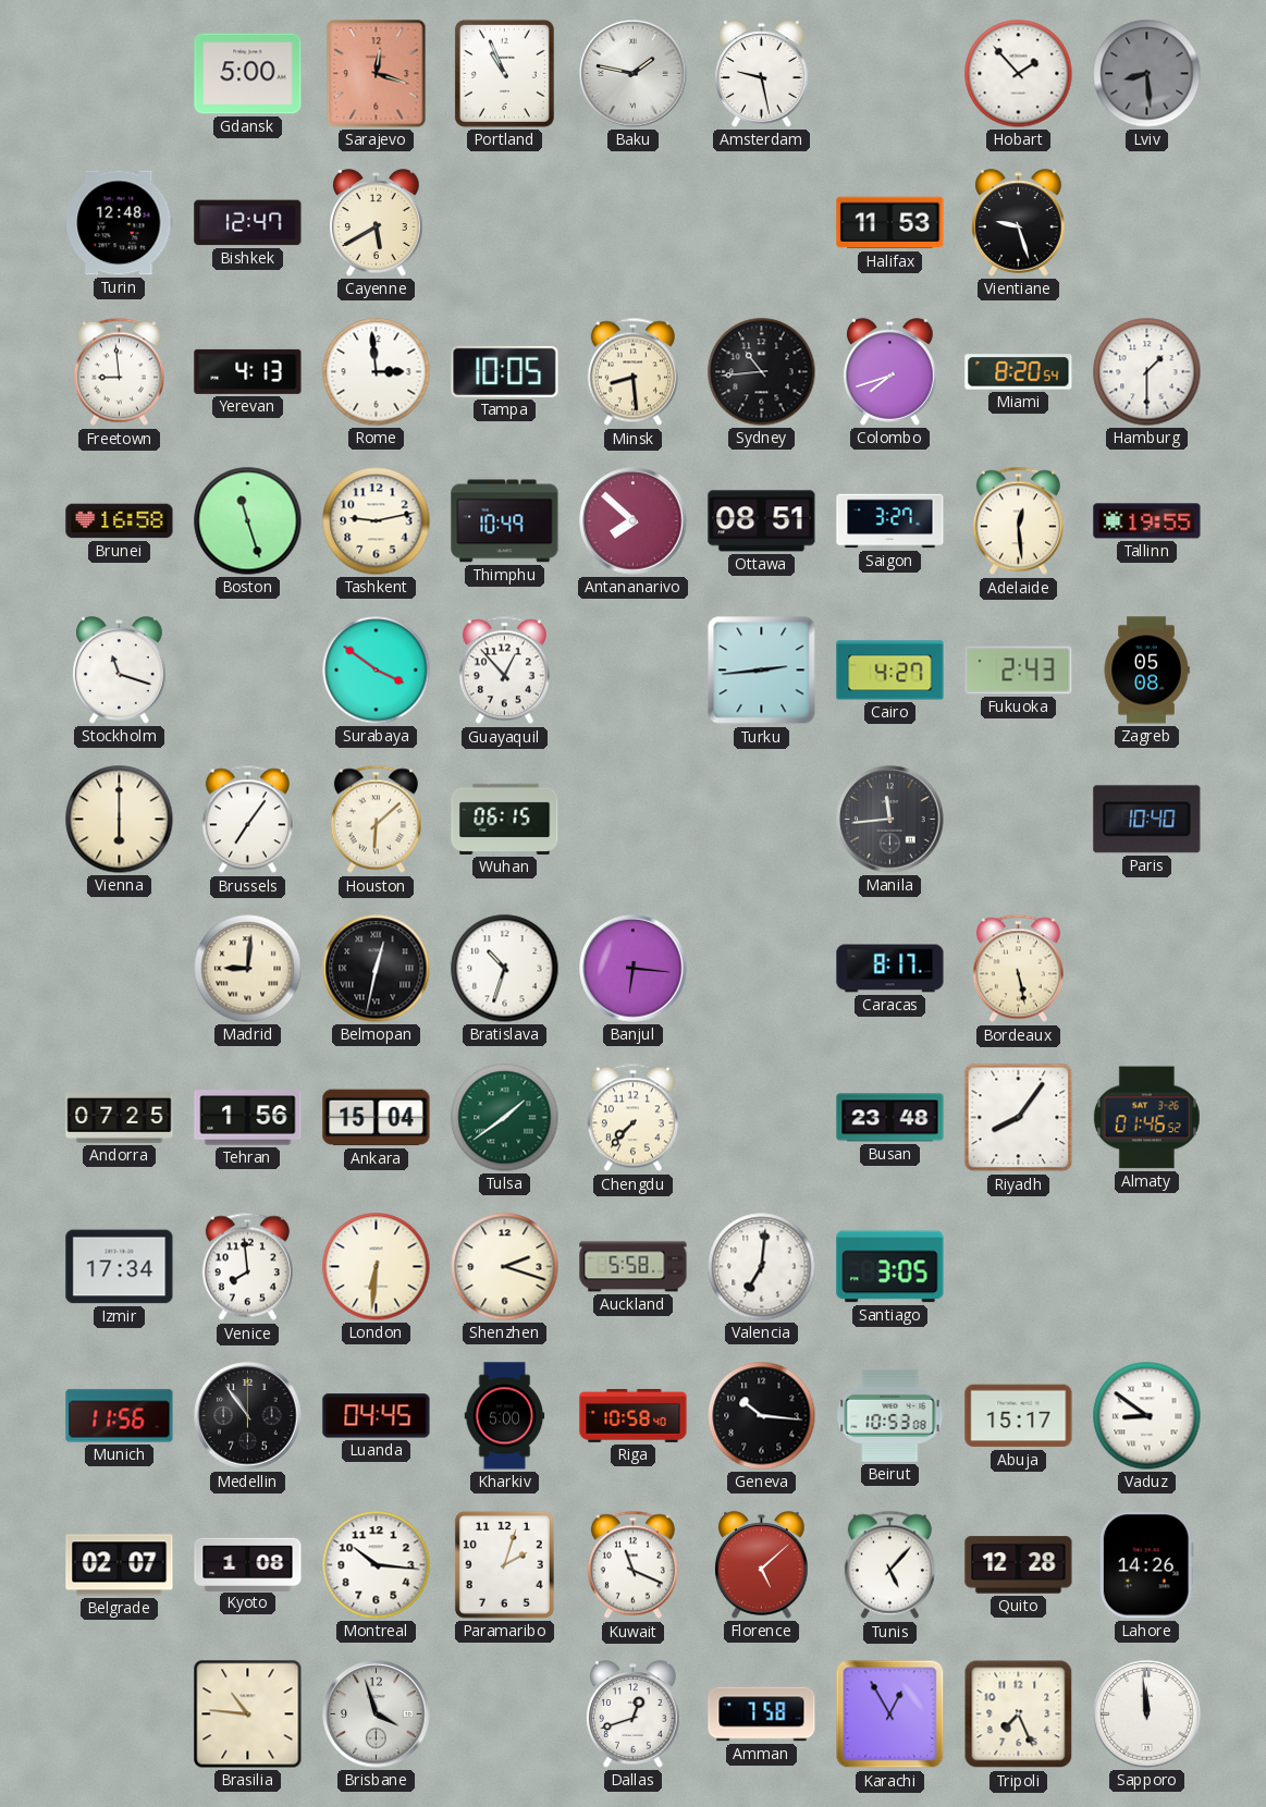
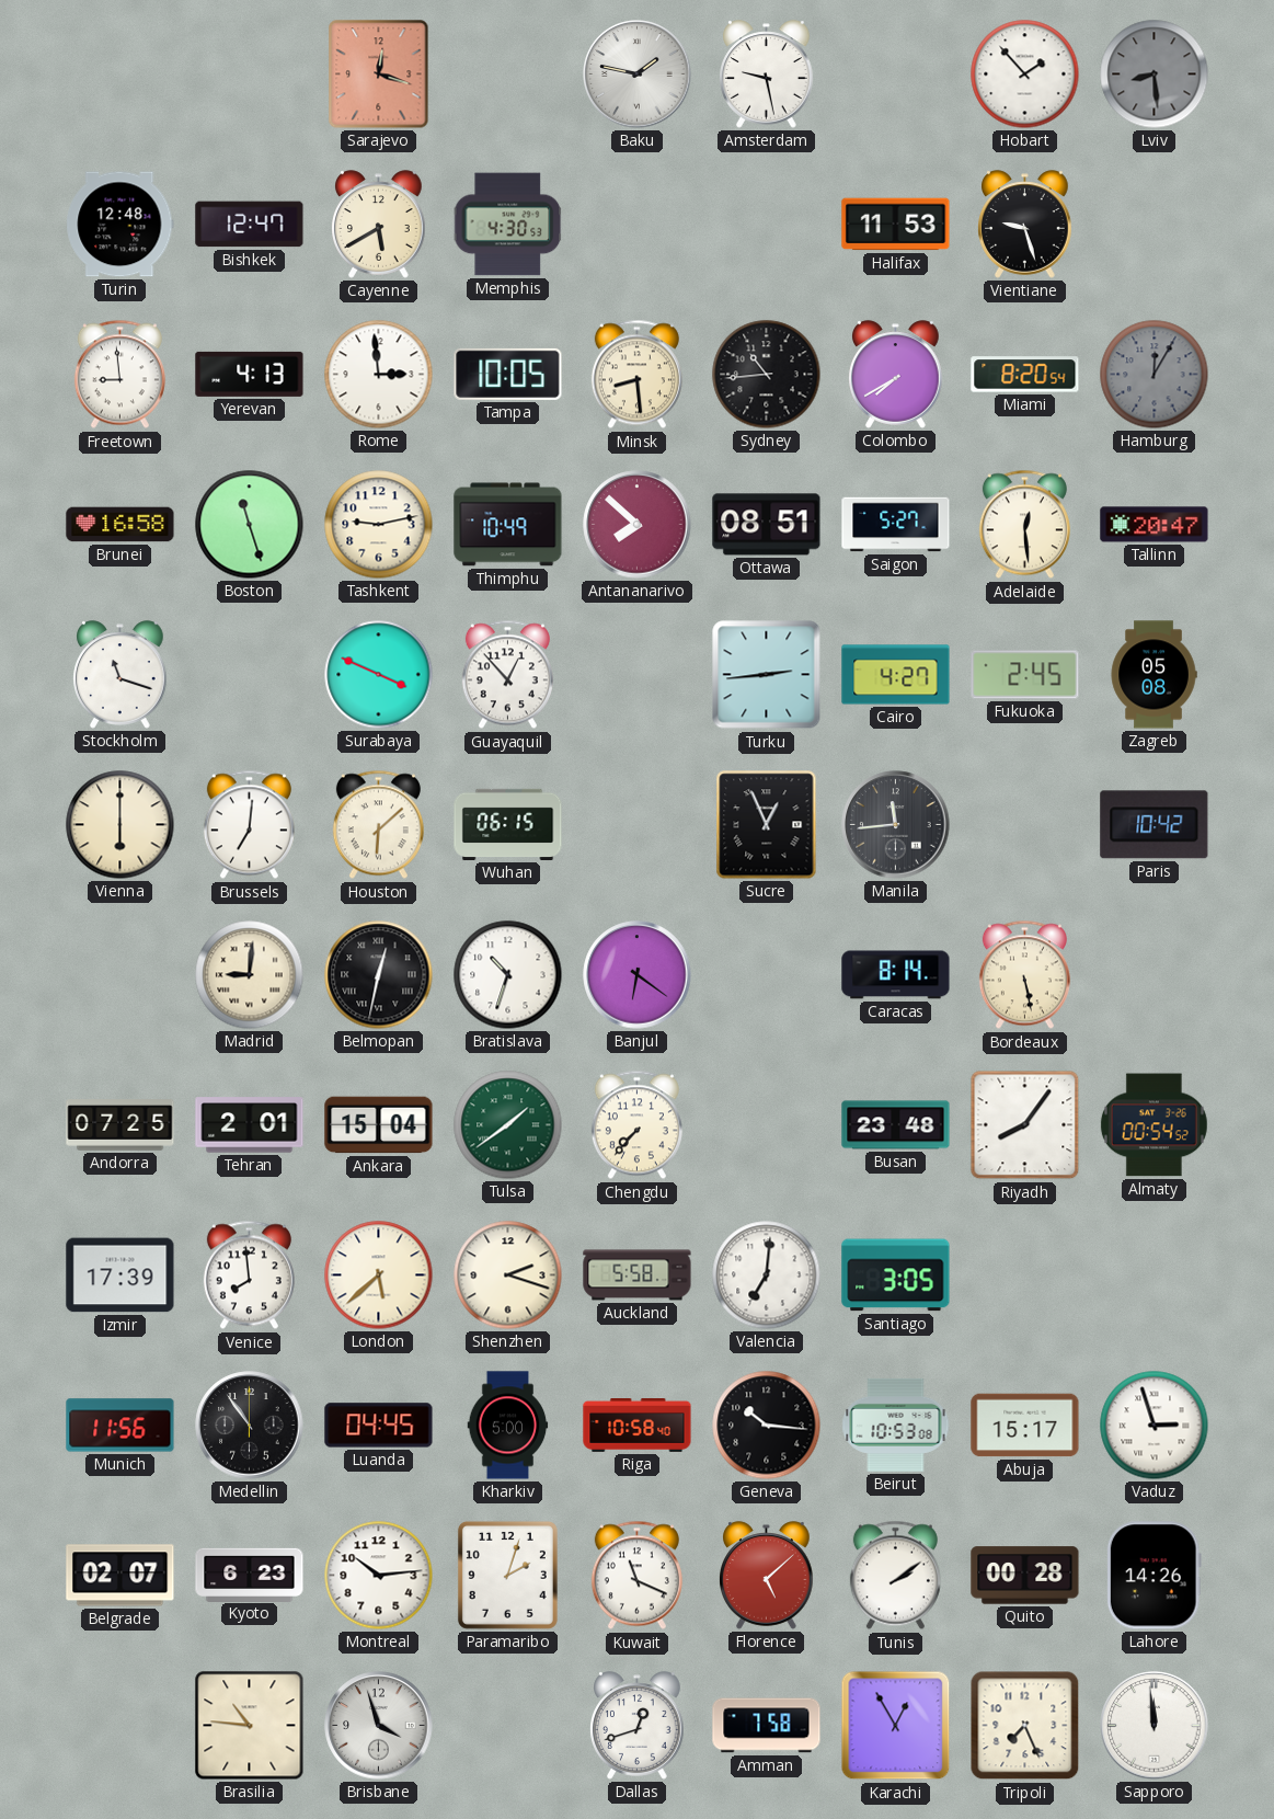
Gdansk: 5:00 -> none (248, 74)
Portland: 10:56 -> none (504, 73)
Memphis: none -> 4:30 (508, 225)
Colombo: 7:42 -> 7:40 (896, 375)
Hamburg: 1:30 -> 12:05 (1155, 375)
Hamburg dial: white -> grey (1155, 375)
Saigon: 3:27 -> 5:27 (896, 525)
Tallinn: 19:55 -> 20:47 (1155, 525)
Surabaya: 3:51 -> 3:49 (379, 675)
Fukuoka: 2:43 -> 2:45 (1025, 675)
Brussels: 7:06 -> 7:01 (249, 825)
Sucre: none -> 12:56 (767, 825)
Paris: 10:40 -> 10:42 (1155, 825)
Banjul: 6:16 -> 6:21 (638, 975)
Caracas: 8:17 -> 8:14 (896, 975)
Tehran: 1:56 -> 2:01 (250, 1125)
Almaty: 01:46 -> 00:54 (1154, 1125)
Izmir: 17:34 -> 17:39 (120, 1275)
London: 6:31 -> 5:38 (379, 1275)
Vaduz: 8:51 -> 2:57 (1155, 1426)
Kyoto: 1:08 -> 6:23 (250, 1575)
Montreal: 10:16 -> 10:14 (379, 1576)
Tunis: 5:07 -> 2:09 (895, 1576)
Quito: 12:28 -> 00:28 (1025, 1576)
